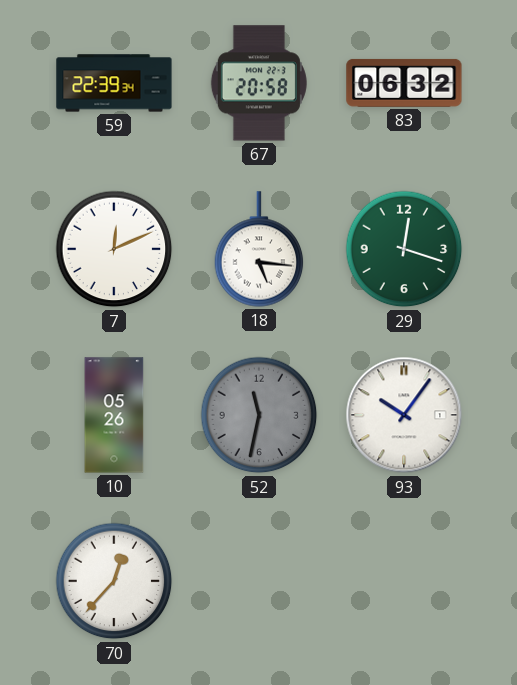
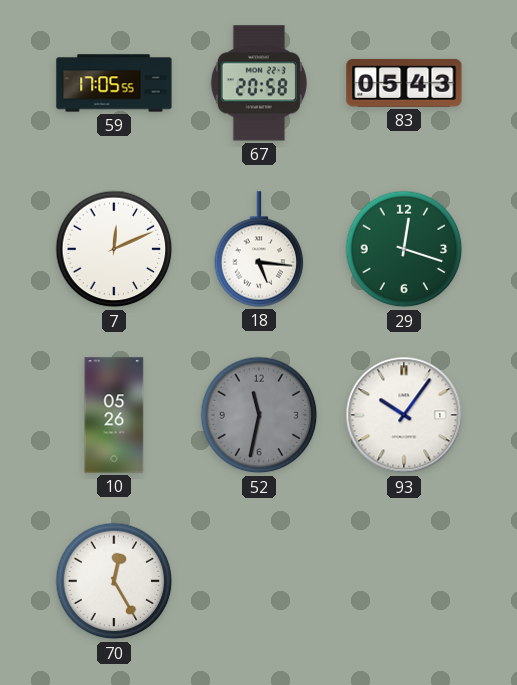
59: 22:39 -> 17:05 (114, 83)
83: 06:32 -> 05:43 (404, 83)
70: 12:37 -> 12:25 (114, 581)
